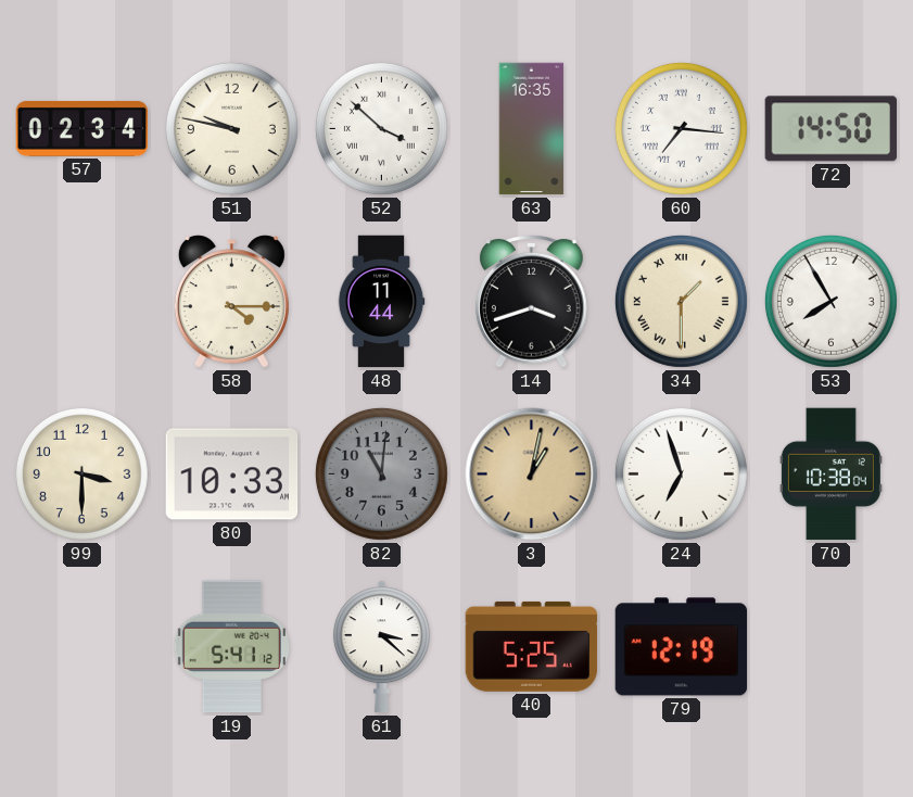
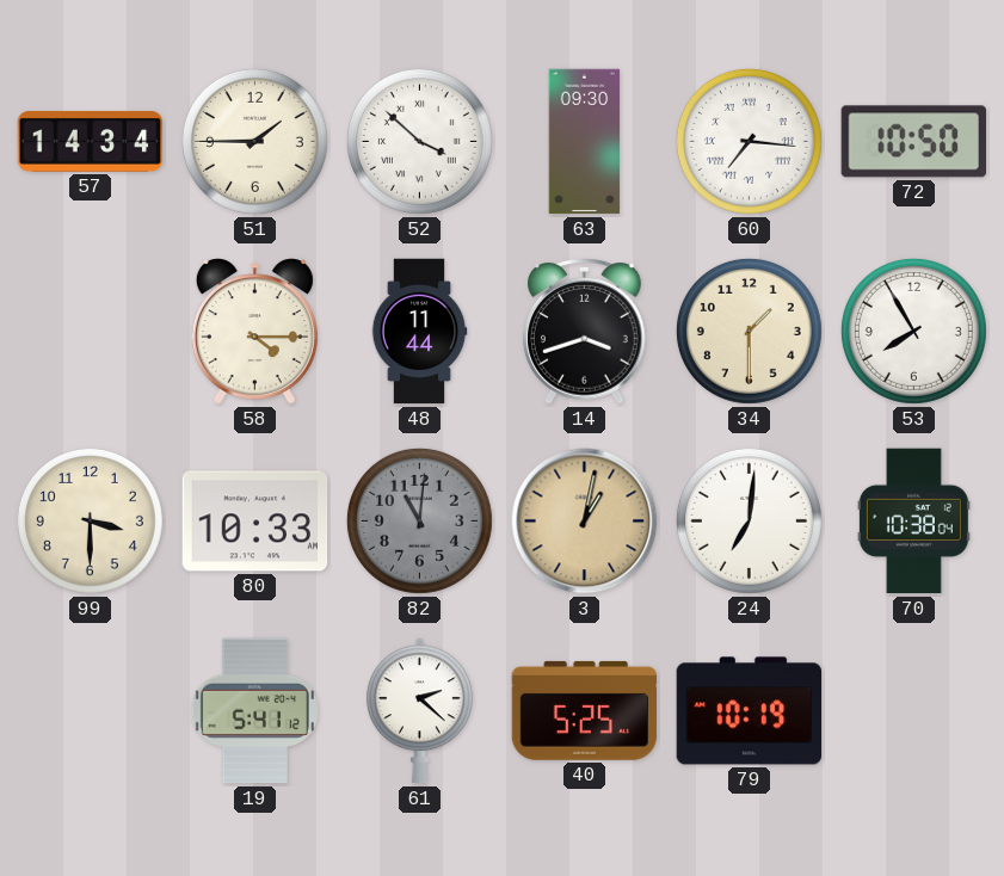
57: 02:34 -> 14:34 (91, 141)
51: 9:47 -> 1:45 (254, 141)
63: 16:35 -> 09:30 (585, 142)
72: 14:50 -> 10:50 (913, 142)
34 numerals: Roman -> Arabic (749, 331)
24: 6:57 -> 7:01 (749, 520)
61: 3:22 -> 2:22 (419, 711)
79: 12:19 -> 10:19 (750, 711)
